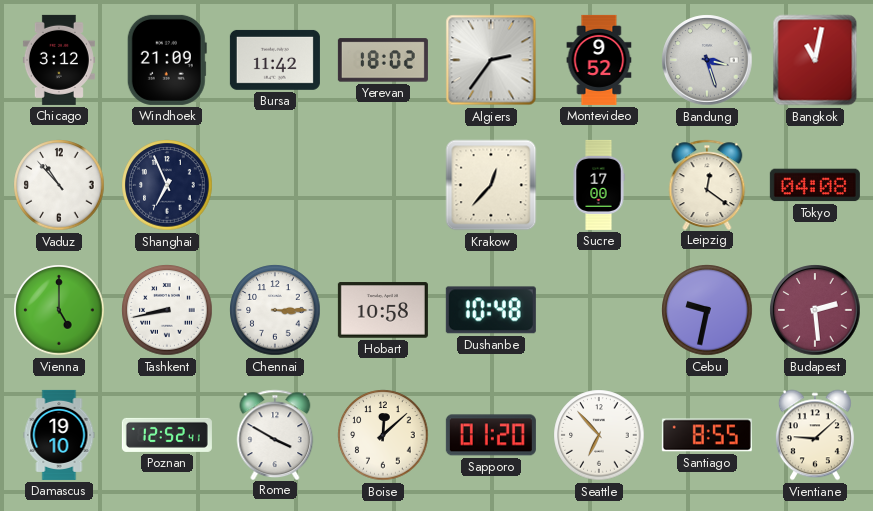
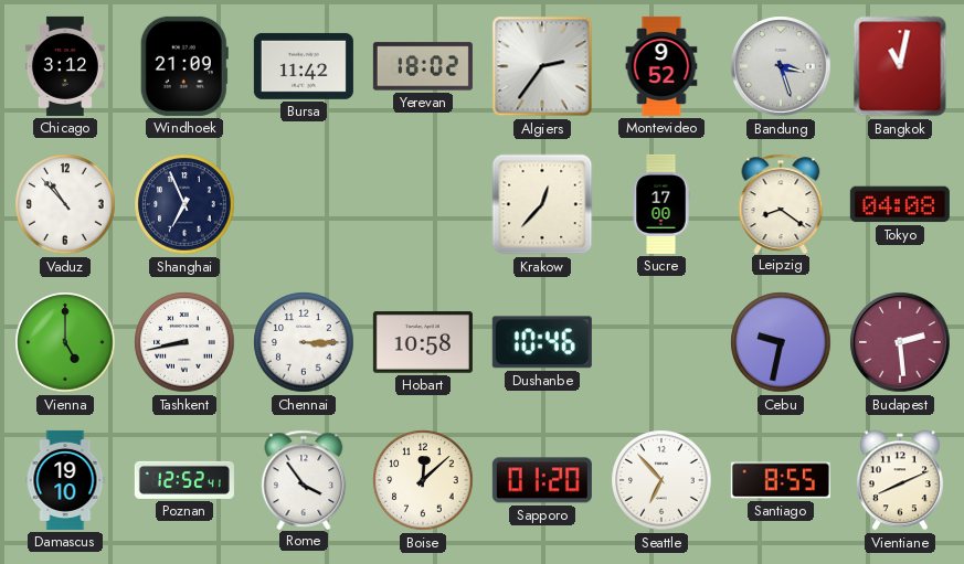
Leipzig: 12:21 -> 8:21 (781, 203)
Dushanbe: 10:48 -> 10:46 (542, 342)
Rome: 3:50 -> 3:54 (304, 479)
Vientiane: 9:08 -> 8:11 (900, 480)
